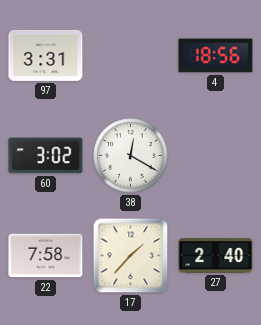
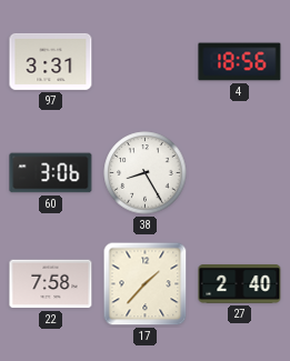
60: 3:02 -> 3:06 (51, 173)
38: 12:20 -> 8:25 (146, 173)
